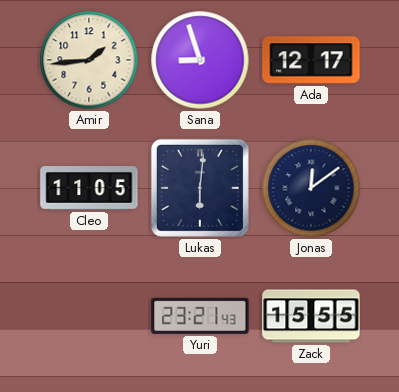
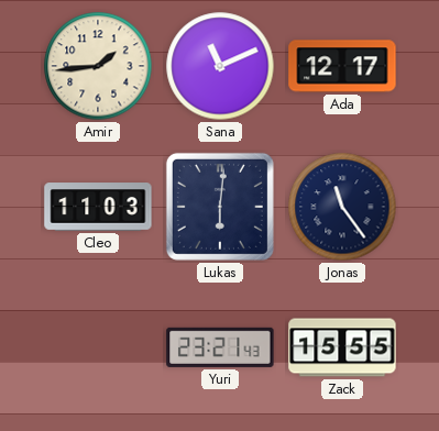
Sana: 8:57 -> 11:11 (220, 66)
Cleo: 11:05 -> 11:03 (98, 207)
Jonas: 12:09 -> 11:24 (342, 207)
